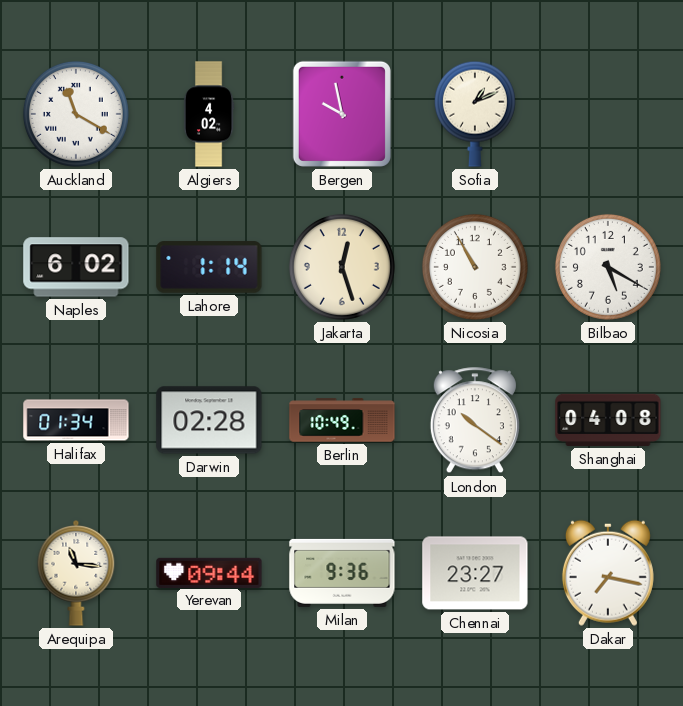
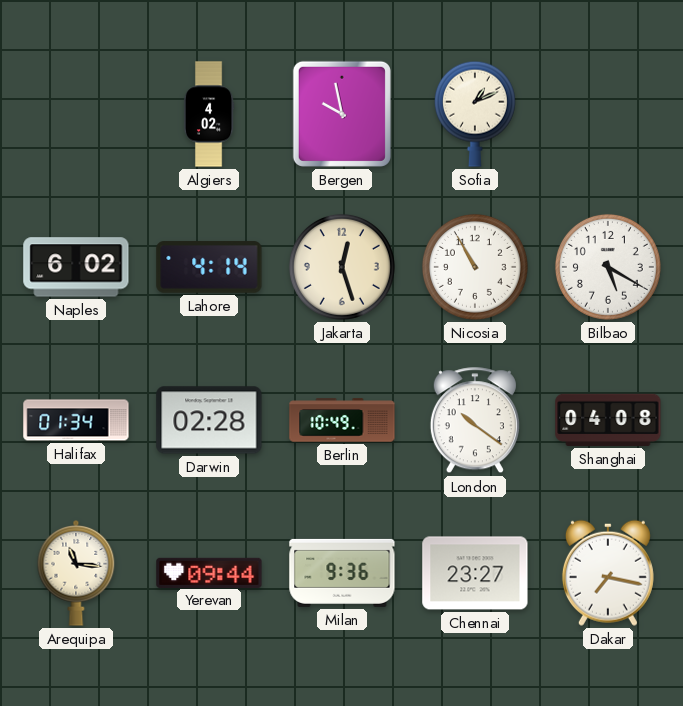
Auckland: 11:20 -> none (76, 114)
Lahore: 1:14 -> 4:14 (209, 267)
